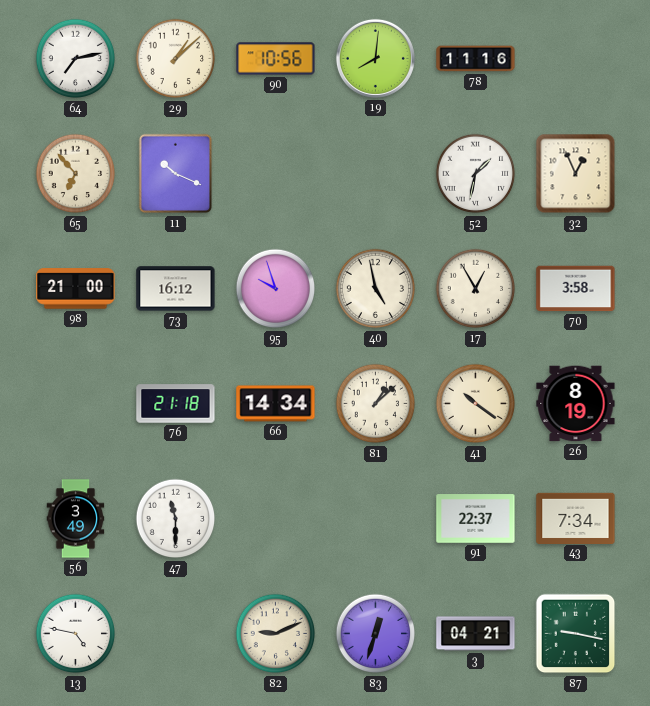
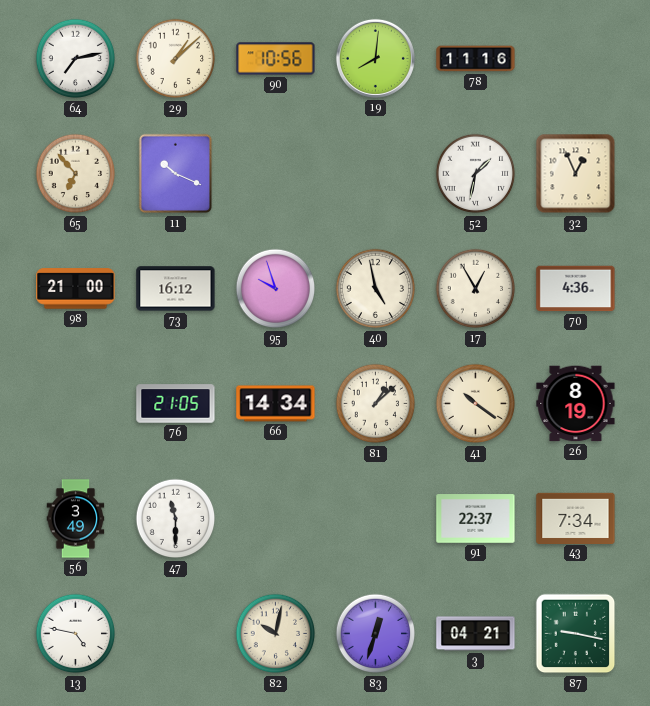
70: 3:58 -> 4:36 (576, 289)
76: 21:18 -> 21:05 (176, 404)
82: 9:11 -> 10:02 (276, 634)
